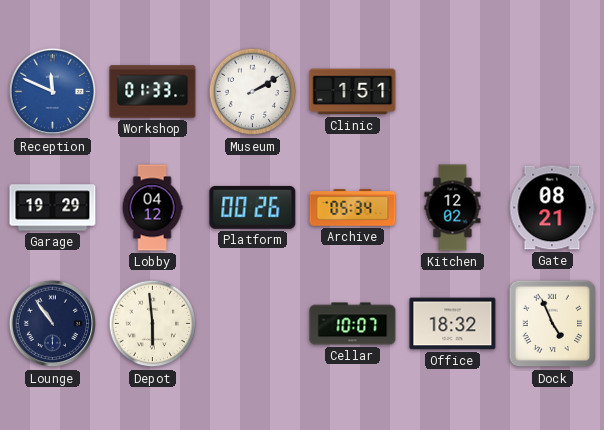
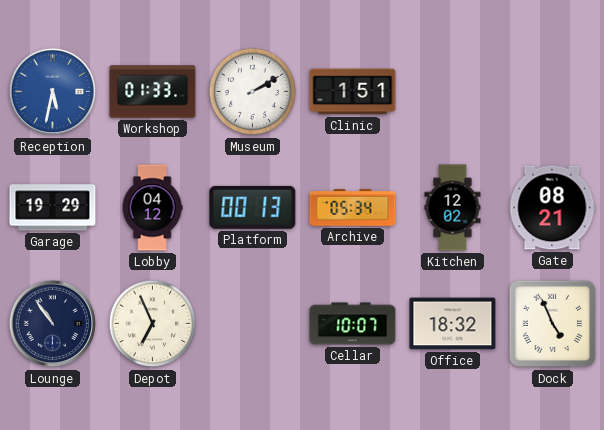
Reception: 11:49 -> 5:32 (53, 92)
Platform: 00:26 -> 00:13 (253, 207)
Depot: 5:59 -> 6:56 (153, 324)
